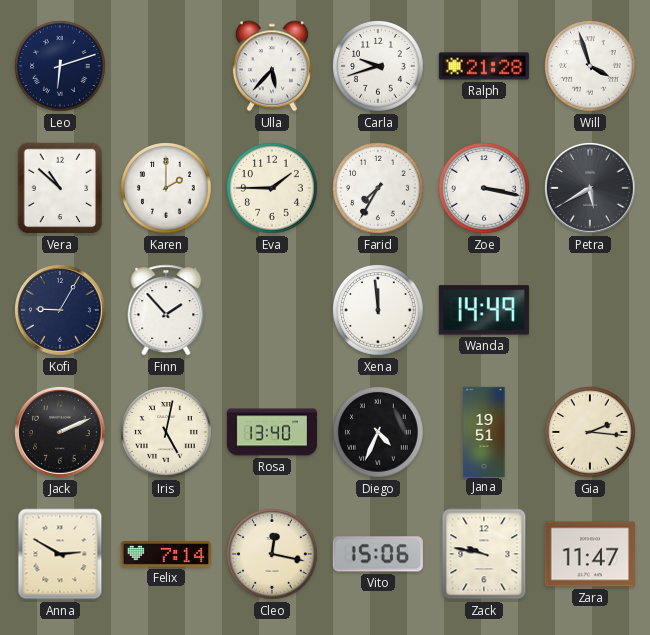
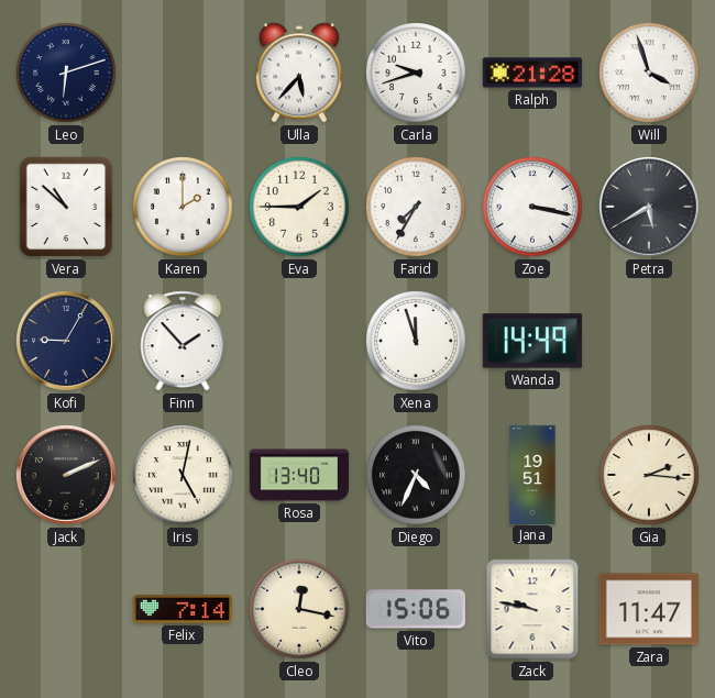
Xena: 11:59 -> 11:57 (417, 342)
Anna: 2:50 -> none (60, 554)
